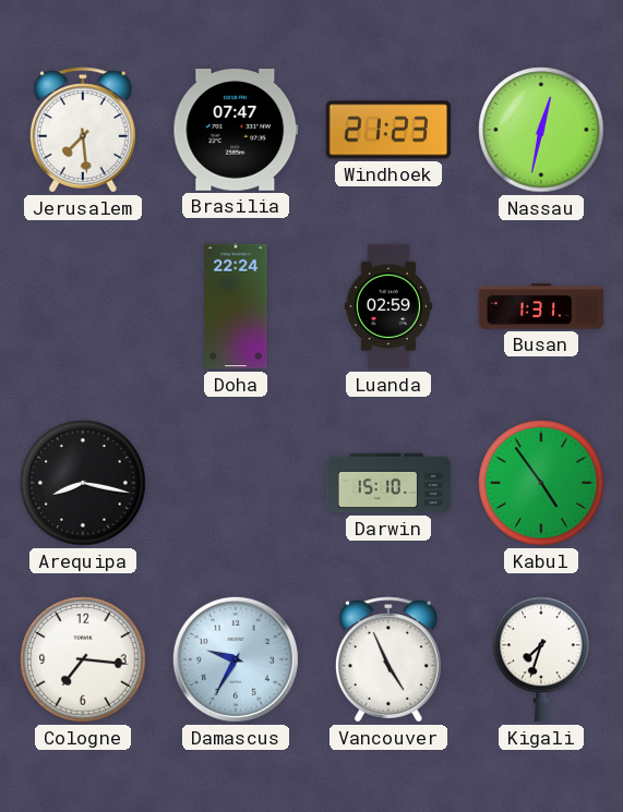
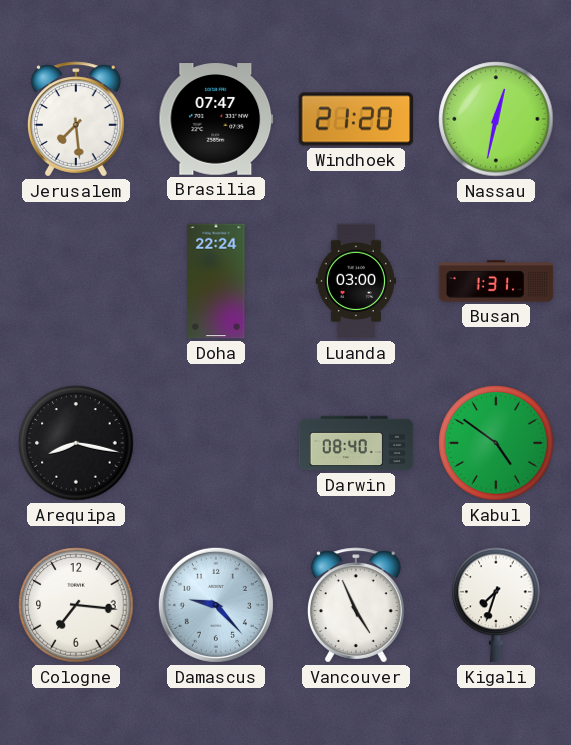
Windhoek: 21:23 -> 21:20 (356, 119)
Luanda: 02:59 -> 03:00 (356, 281)
Darwin: 15:10 -> 08:40 (356, 443)
Kabul: 4:54 -> 4:51 (496, 443)
Damascus: 9:35 -> 9:23 (216, 605)
